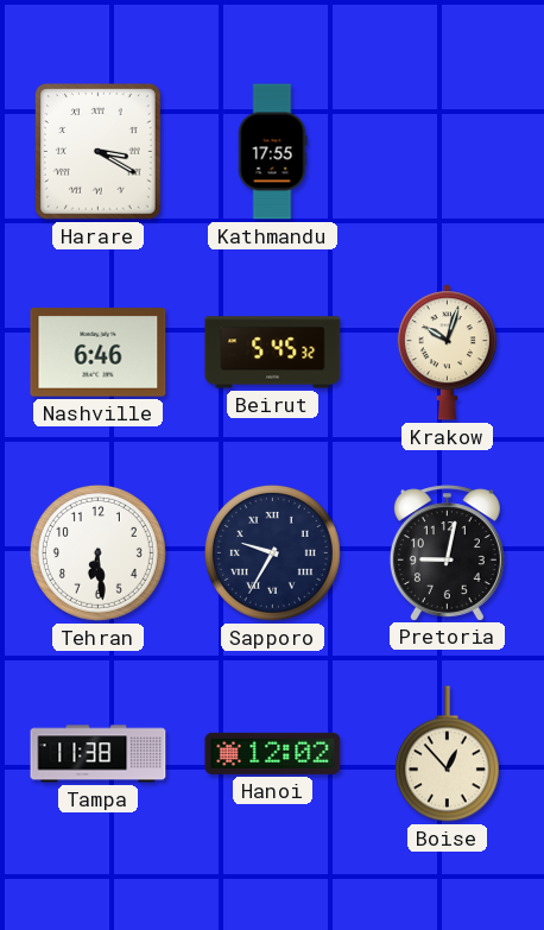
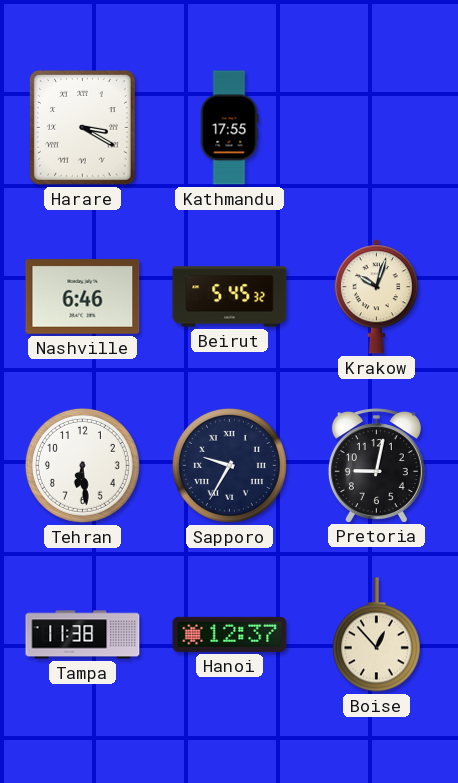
Hanoi: 12:02 -> 12:37 (230, 634)
